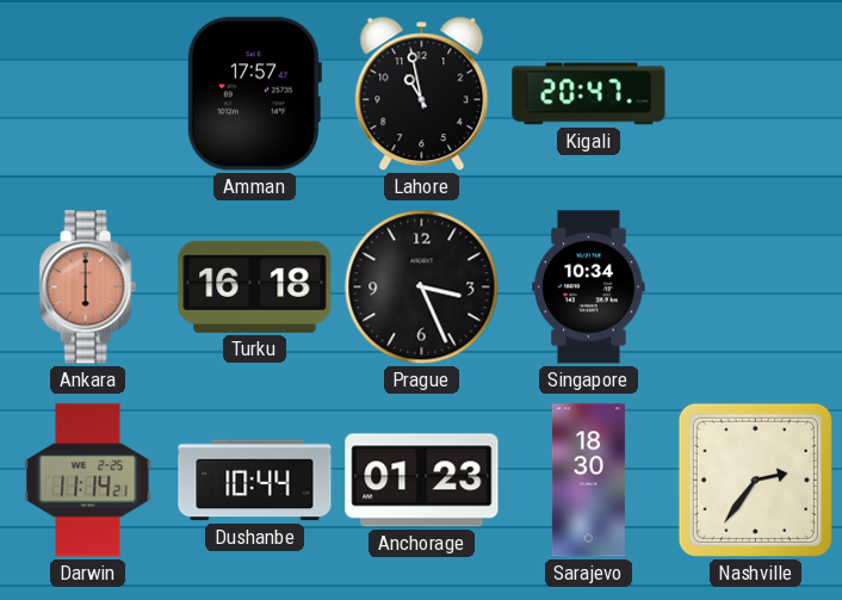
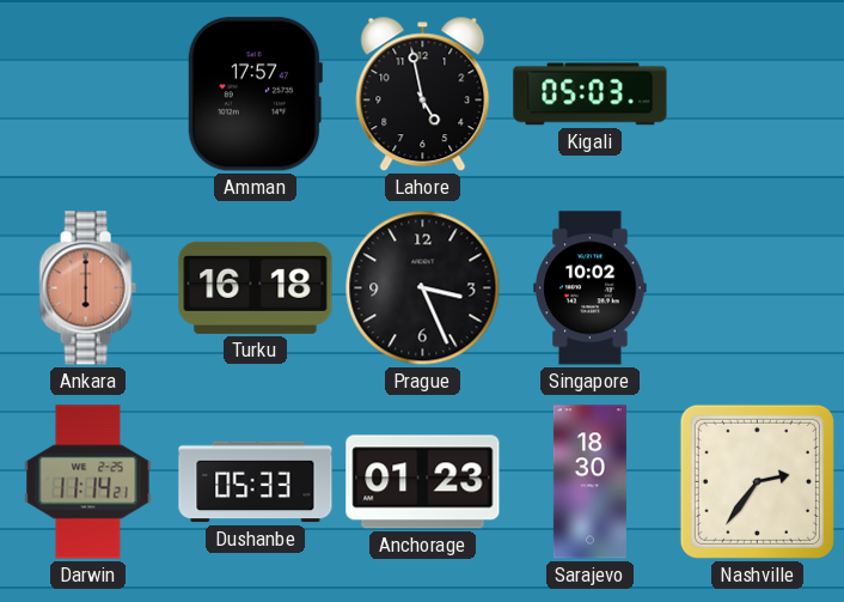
Lahore: 10:58 -> 4:58 (423, 95)
Kigali: 20:47 -> 05:03 (591, 95)
Singapore: 10:34 -> 10:02 (591, 288)
Dushanbe: 10:44 -> 05:33 (256, 482)
